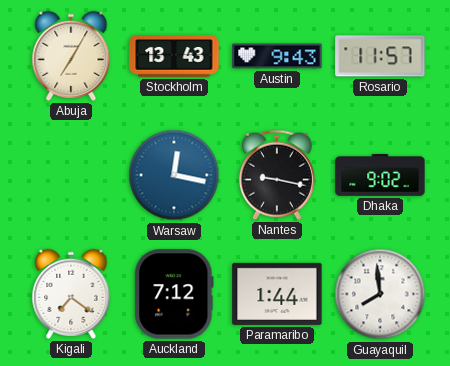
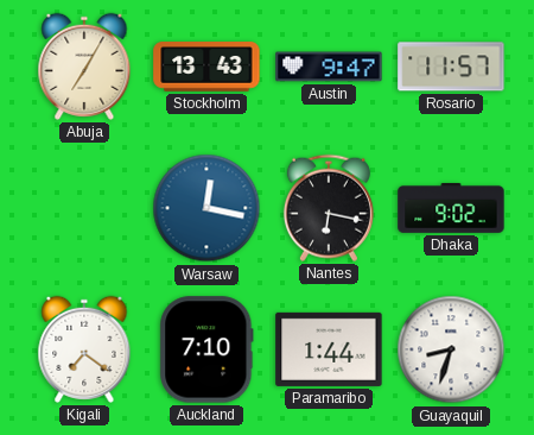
Austin: 9:43 -> 9:47 (329, 67)
Nantes: 9:17 -> 6:17 (329, 208)
Auckland: 7:12 -> 7:10 (206, 349)
Guayaquil: 7:59 -> 8:33 (451, 349)
